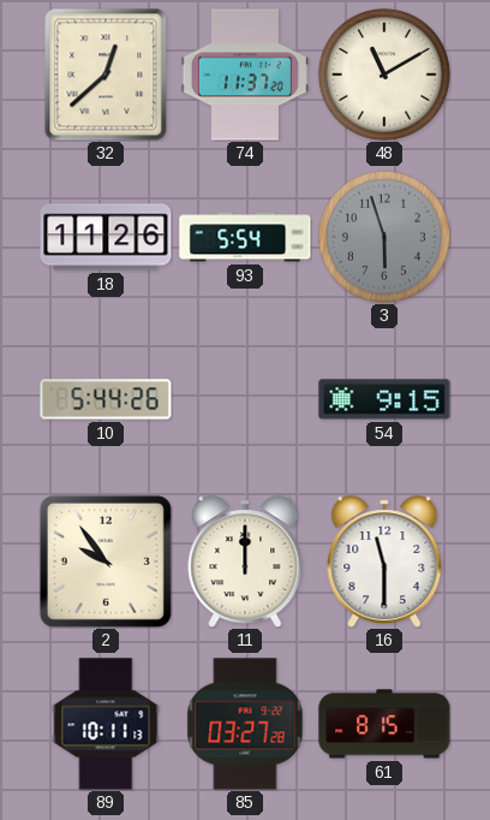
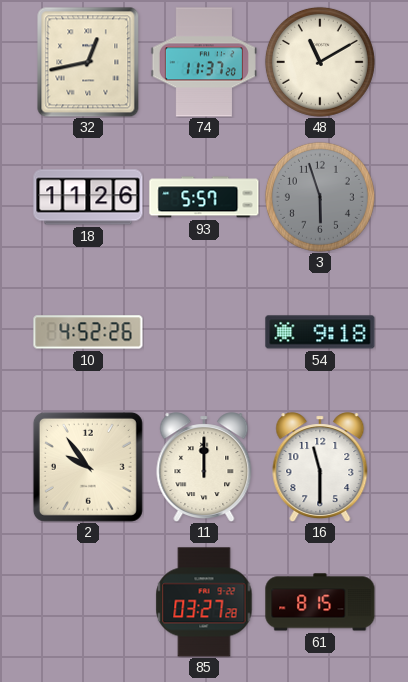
32: 12:38 -> 12:43 (88, 62)
93: 5:54 -> 5:57 (204, 197)
10: 5:44 -> 4:52 (88, 332)
54: 9:15 -> 9:18 (320, 332)
89: 10:11 -> none (106, 724)
